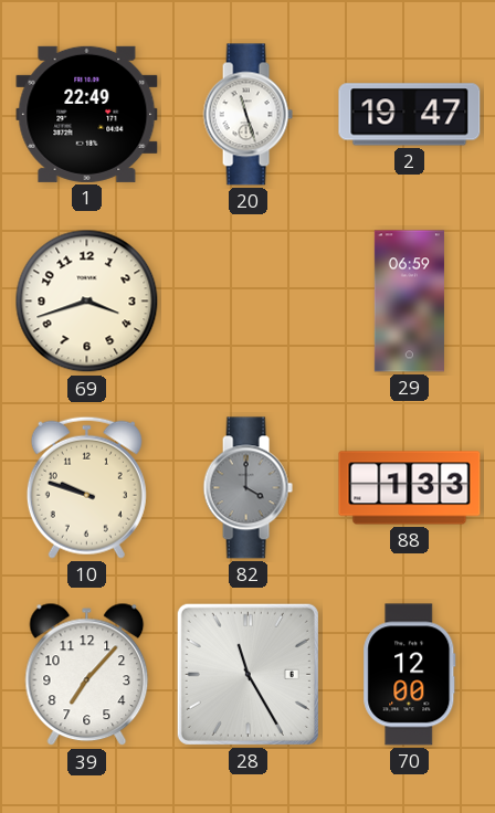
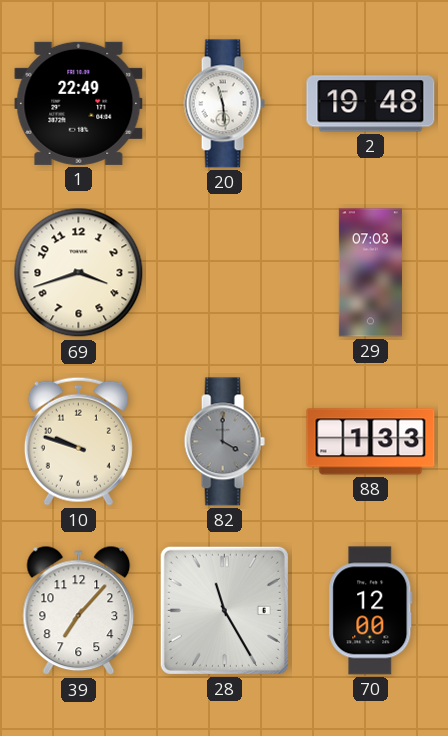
20: 11:27 -> 11:29 (224, 104)
2: 19:47 -> 19:48 (371, 104)
29: 06:59 -> 07:03 (370, 273)
